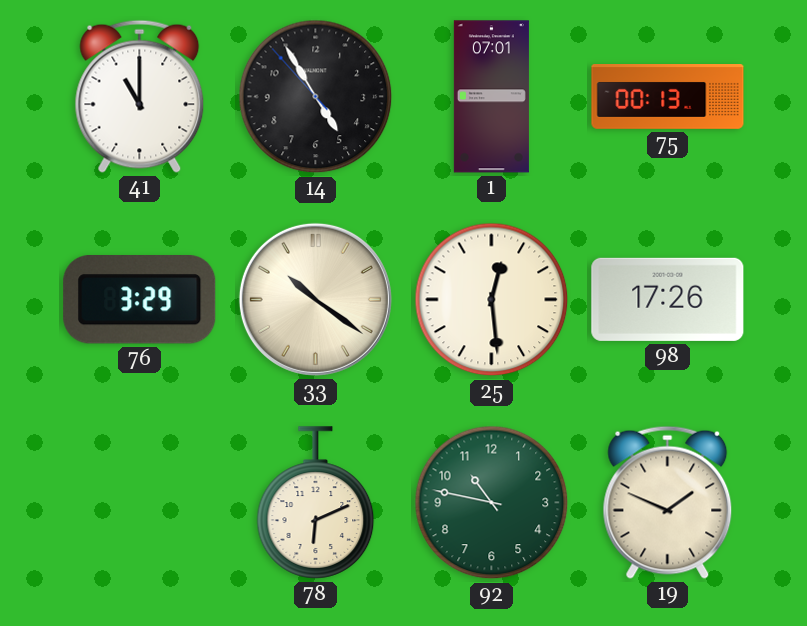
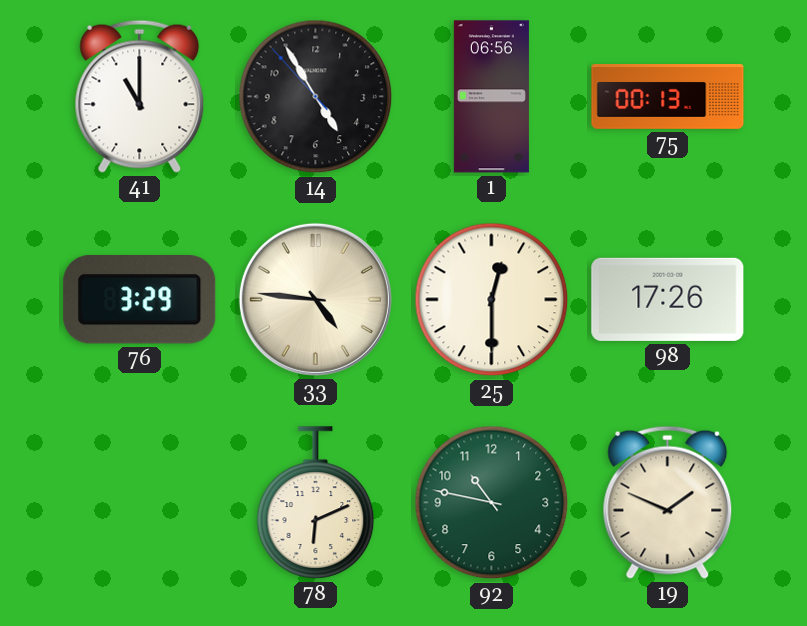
1: 07:01 -> 06:56 (491, 97)
33: 10:21 -> 4:46 (315, 299)
25: 12:29 -> 12:30 (492, 300)
